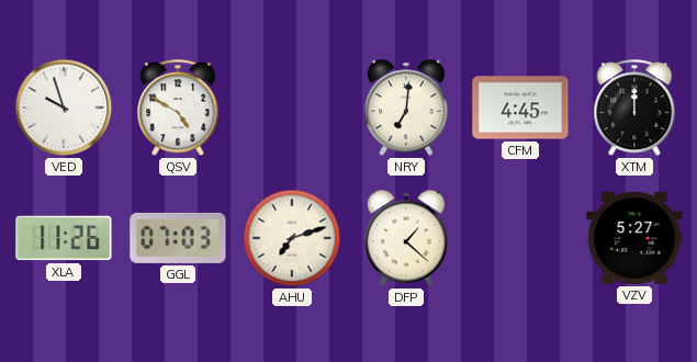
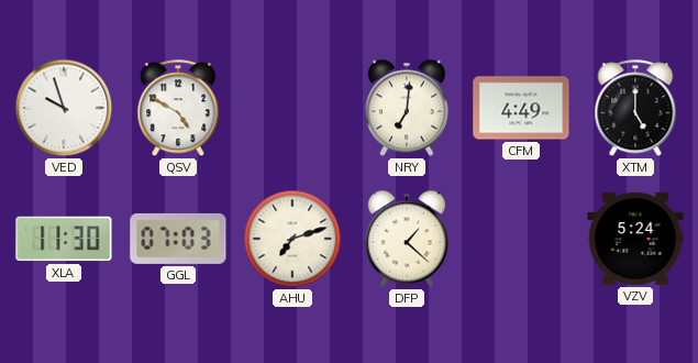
CFM: 4:45 -> 4:49 (521, 108)
XTM: 12:00 -> 5:00 (635, 109)
XLA: 11:26 -> 11:30 (64, 239)
VZV: 5:27 -> 5:24 (635, 239)
